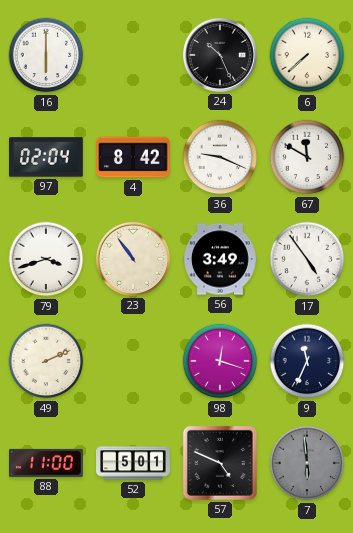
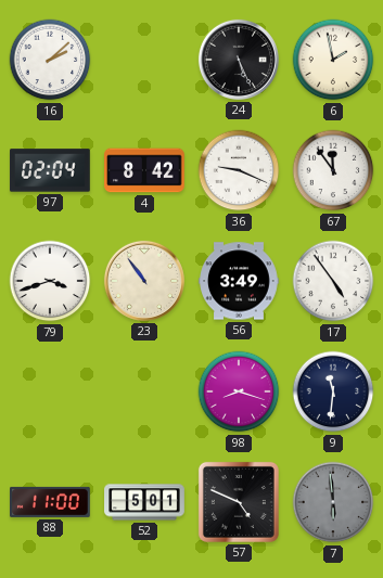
16: 6:00 -> 2:08 (50, 60)
24: 10:26 -> 5:26 (239, 60)
6: 7:38 -> 1:58 (333, 60)
67: 11:50 -> 11:54 (333, 170)
49: 2:11 -> none (46, 361)
98: 12:18 -> 8:18 (239, 391)
9: 11:34 -> 11:31 (333, 391)
